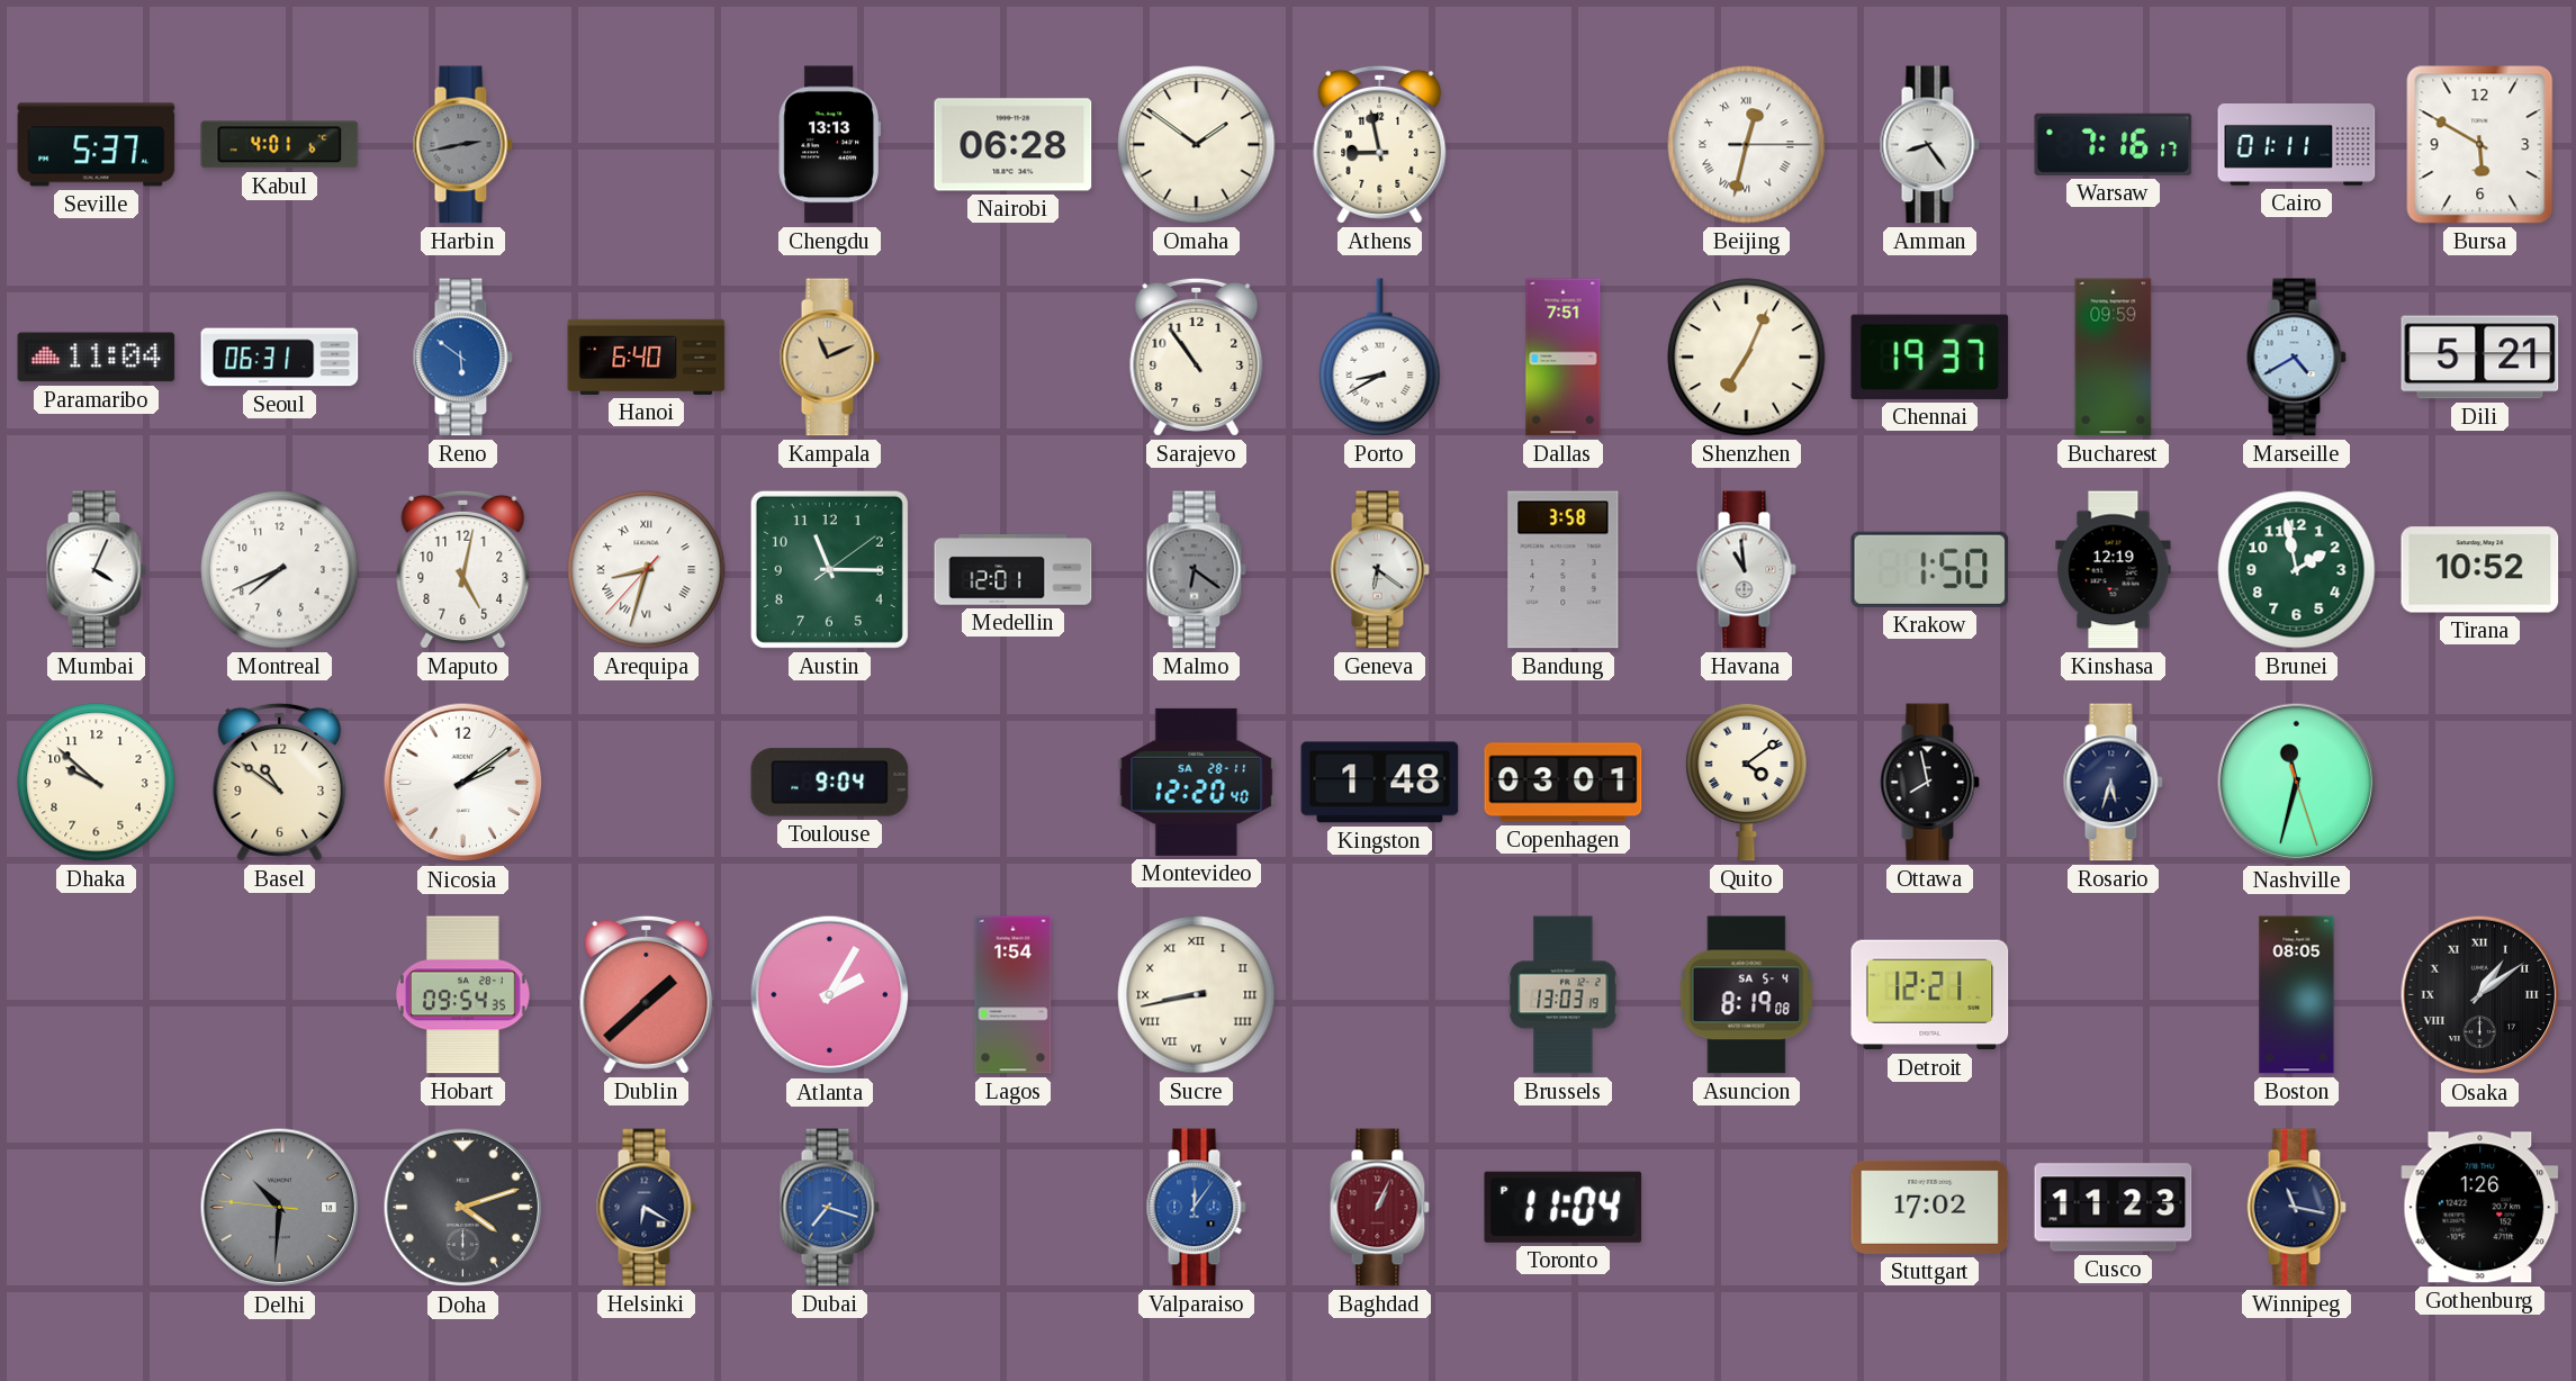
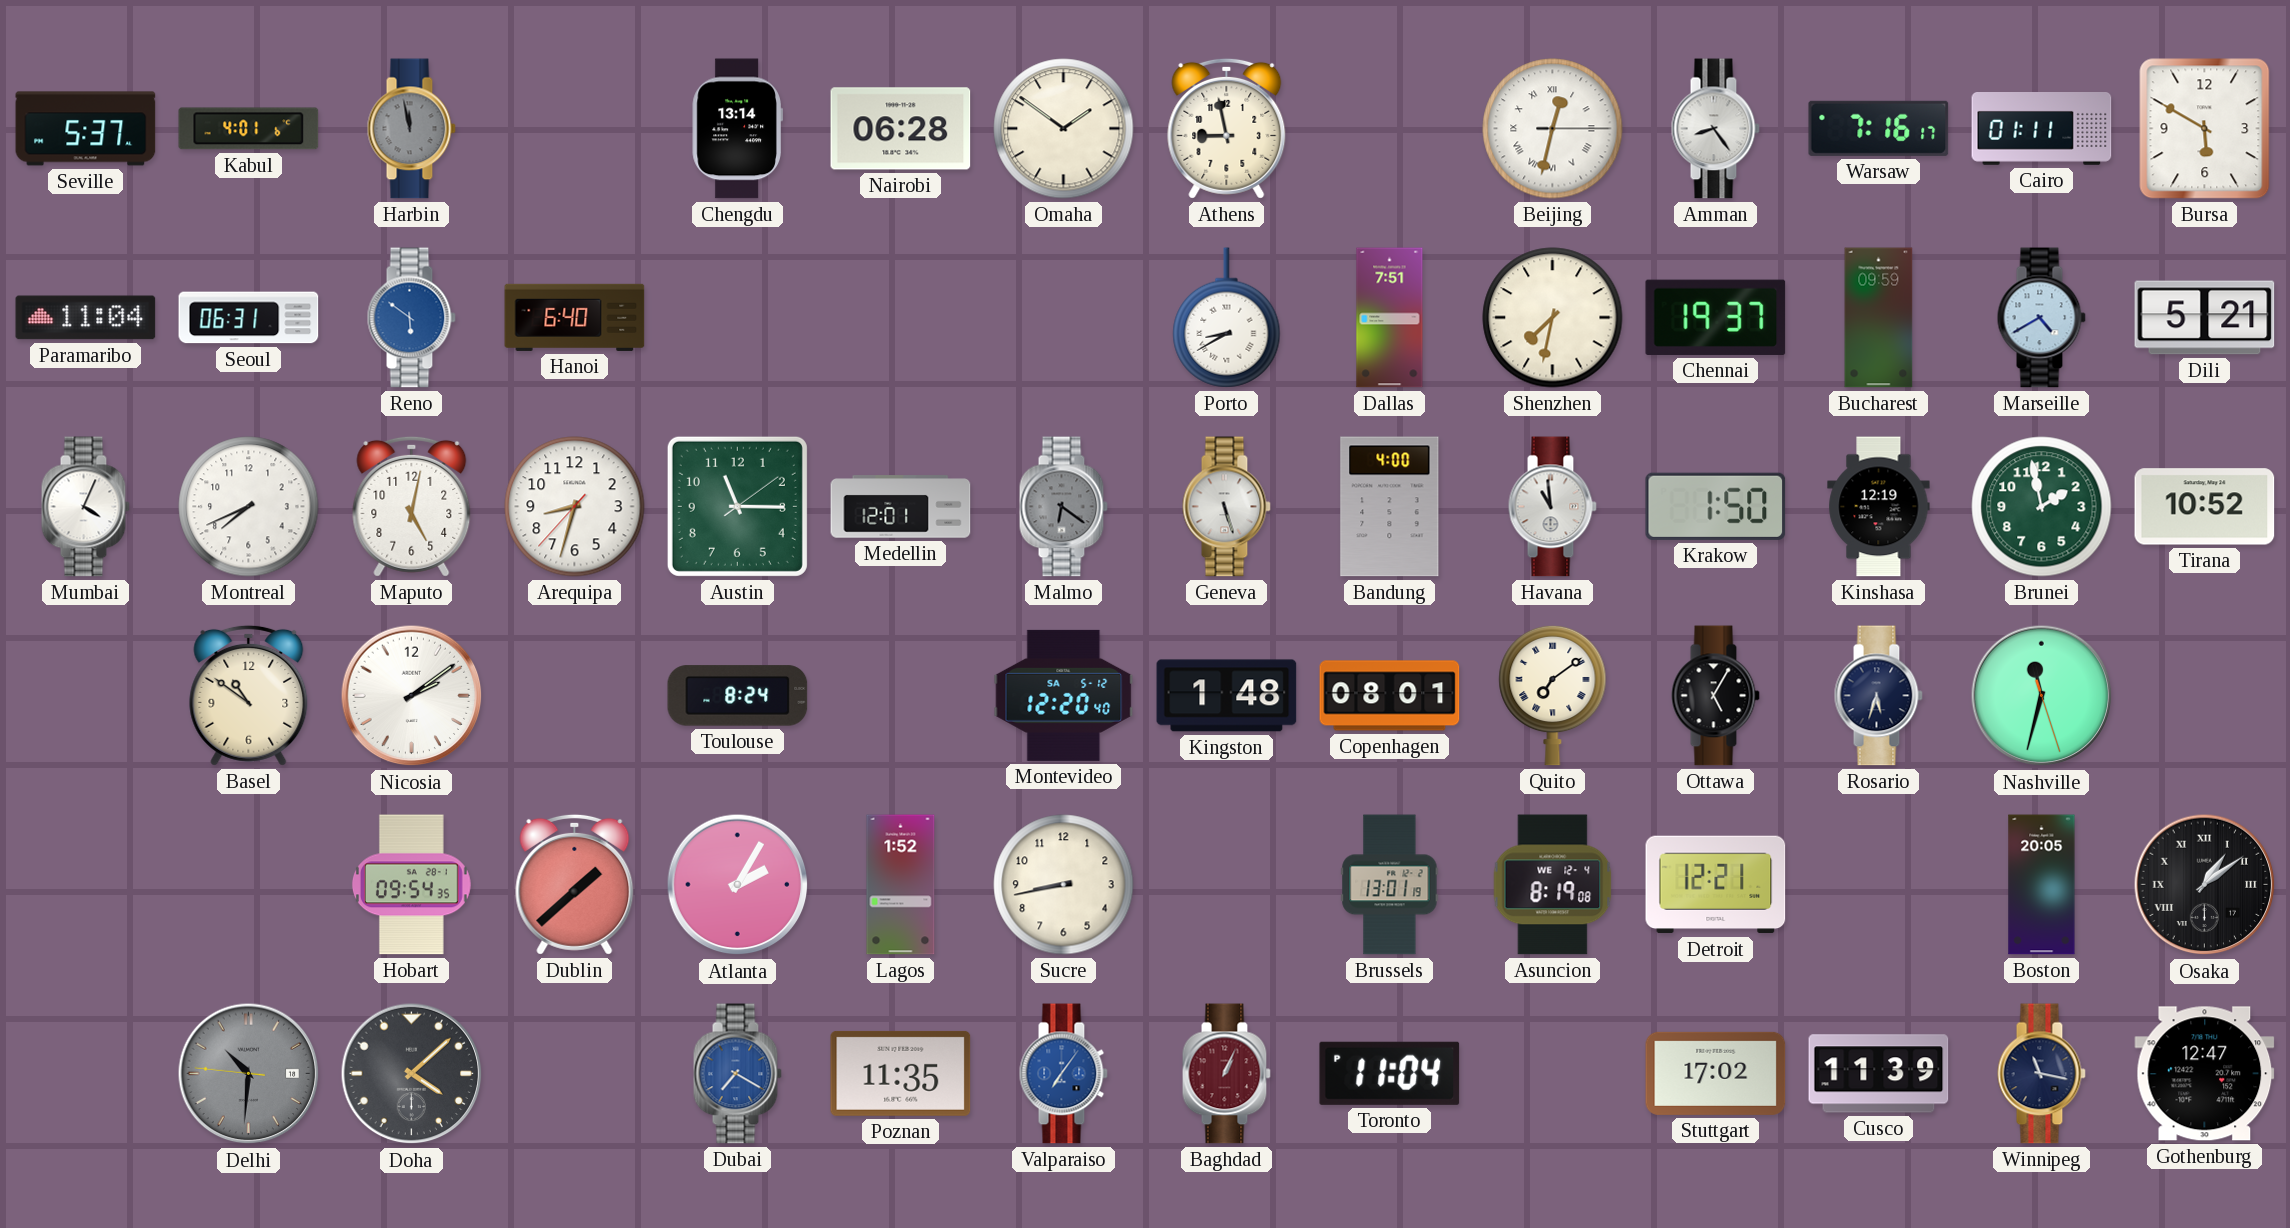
Harbin: 2:43 -> 11:58 (411, 129)
Chengdu: 13:13 -> 13:14 (737, 129)
Kampala: 11:11 -> none (829, 358)
Sarajevo: 10:54 -> none (1197, 356)
Shenzhen: 7:04 -> 7:32 (1553, 318)
Arequipa numerals: Roman -> Arabic (575, 507)
Geneva: 6:21 -> 5:27 (1226, 507)
Bandung: 3:58 -> 4:00 (1390, 507)
Dhaka: 9:52 -> none (97, 783)
Toulouse: 9:04 -> 8:24 (738, 696)
Montevideo date: SA 28-11 -> SA 5-12 (1064, 695)
Copenhagen: 03:01 -> 08:01 (1390, 696)
Quito: 4:09 -> 7:09 (1553, 695)
Ottawa: 7:58 -> 5:05 (1715, 696)
Lagos: 1:54 -> 1:52 (901, 885)
Sucre numerals: Roman -> Arabic (1064, 885)
Brussels: 13:03 -> 13:01 (1390, 885)
Asuncion date: SA 5-4 -> WE 12-4 (1553, 885)
Boston: 08:05 -> 20:05 (2042, 885)
Doha: 4:12 -> 4:08 (412, 1074)
Helsinki: 6:20 -> none (646, 1208)
Dubai: 7:18 -> 7:20 (737, 1074)
Poznan: none -> 11:35 (901, 1073)
Valparaiso: 12:06 -> 7:06 (1063, 1074)
Cusco: 11:23 -> 11:39 (1879, 1074)
Gothenburg: 1:26 -> 12:47 (2205, 1074)
